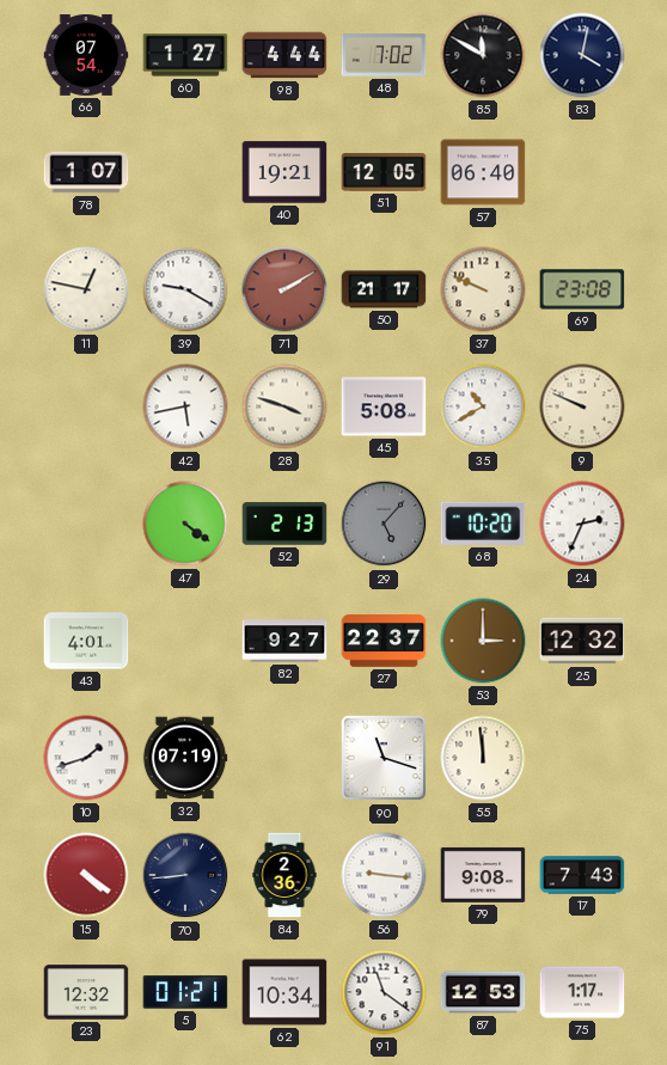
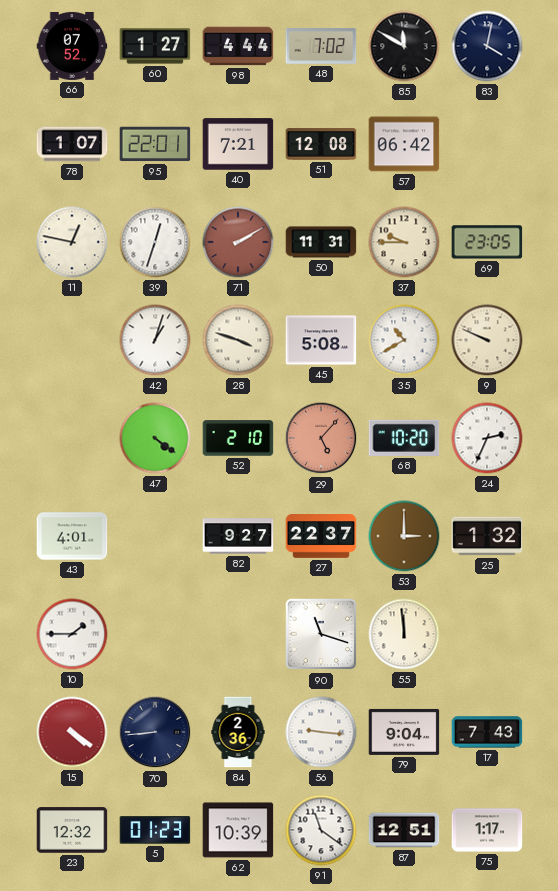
66: 07:54 -> 07:52 (72, 46)
95: none -> 22:01 (155, 144)
40: 19:21 -> 7:21 (238, 144)
51: 12:05 -> 12:08 (321, 144)
57: 06:40 -> 06:42 (404, 144)
39: 9:20 -> 12:33 (155, 242)
50: 21:17 -> 11:31 (321, 242)
37: 9:49 -> 9:45 (404, 242)
69: 23:08 -> 23:05 (487, 242)
42: 5:43 -> 1:03 (155, 340)
52: 2:13 -> 2:10 (238, 438)
29 dial: grey -> salmon (321, 438)
25: 12:32 -> 1:32 (487, 536)
10: 1:42 -> 1:45 (72, 634)
32: 07:19 -> none (185, 758)
79: 9:08 -> 9:04 (404, 732)
5: 01:21 -> 01:23 (155, 830)
62: 10:34 -> 10:39 (238, 830)
87: 12:53 -> 12:51 (404, 830)
